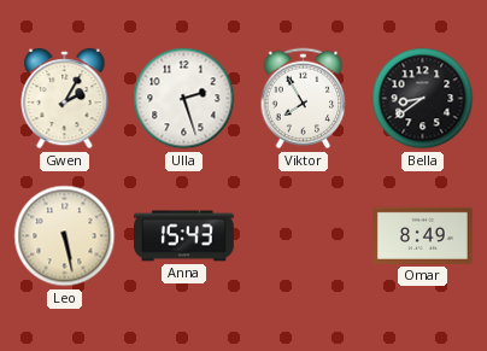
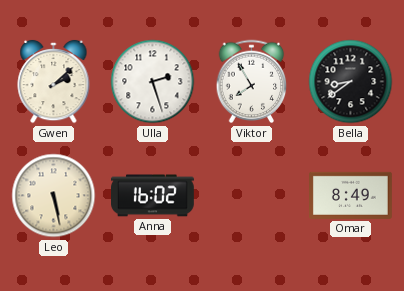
Gwen: 2:05 -> 2:08 (54, 82)
Anna: 15:43 -> 16:02 (153, 196)
